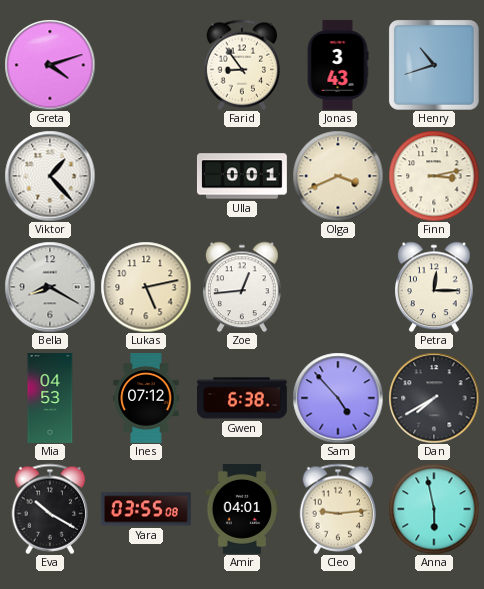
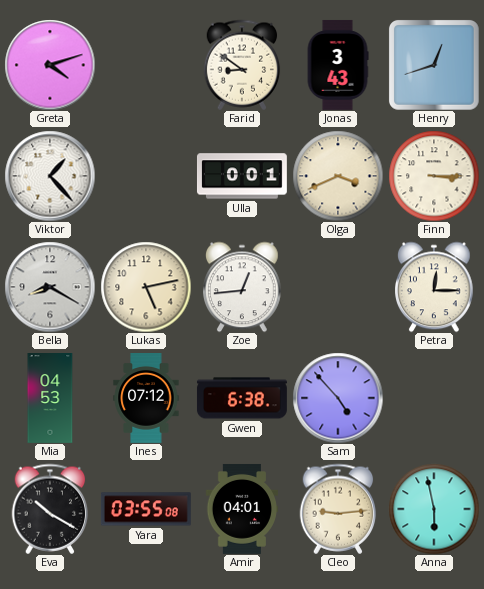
Farid: 8:54 -> 8:51 (242, 65)
Henry: 10:42 -> 12:42 (434, 65)
Finn: 3:13 -> 3:15 (434, 176)
Dan: 7:40 -> none (434, 398)
